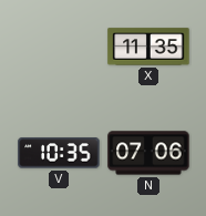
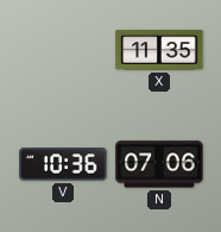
V: 10:35 -> 10:36 (63, 164)
